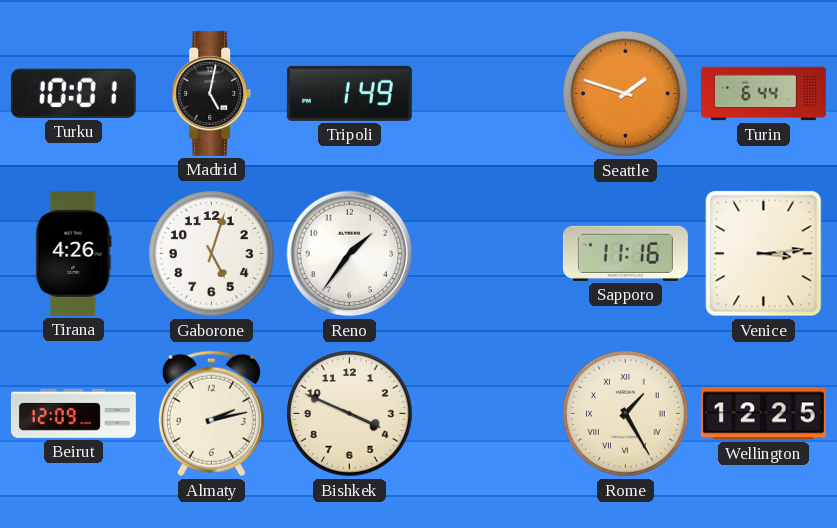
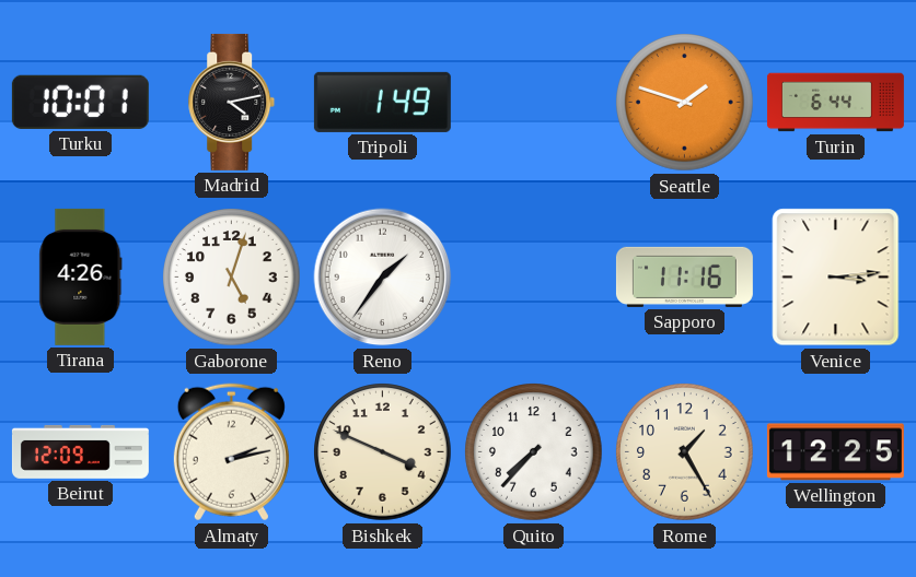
Madrid: 5:02 -> 4:13 (232, 102)
Quito: none -> 7:37 (534, 452)
Rome numerals: Roman -> Arabic (685, 452)
